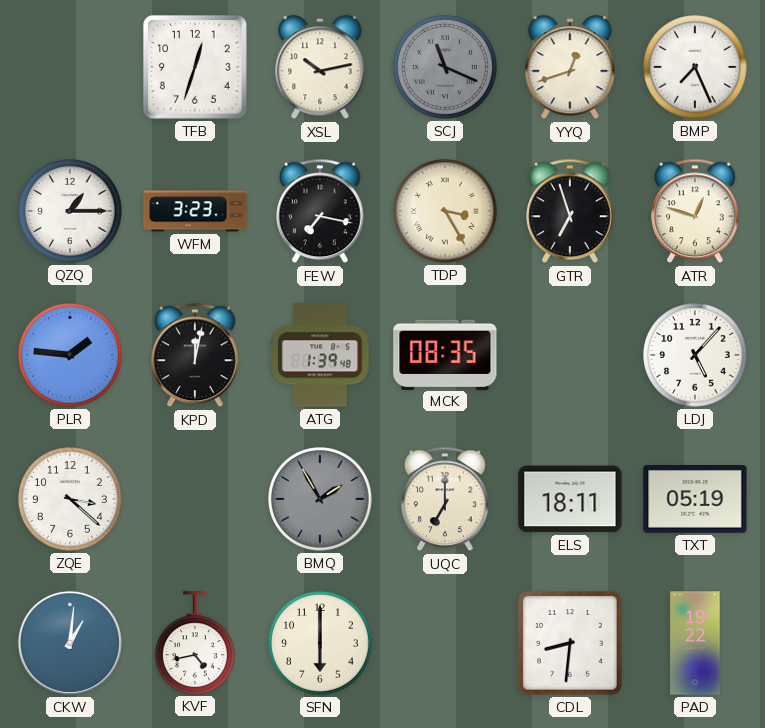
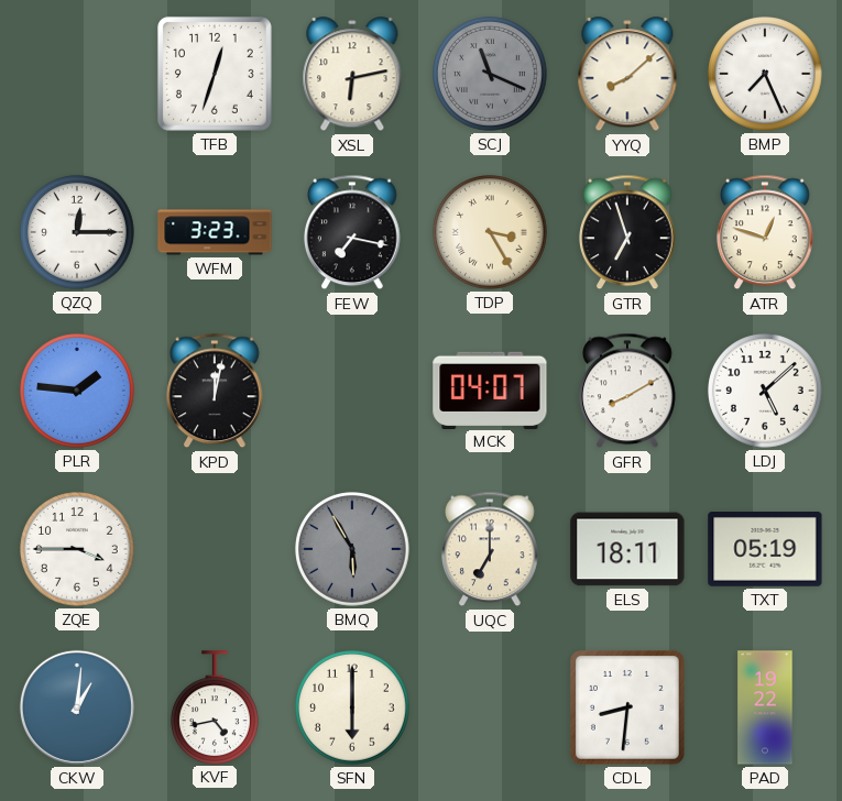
XSL: 10:13 -> 6:13 (352, 75)
YYQ: 12:42 -> 8:08 (627, 75)
QZQ: 1:15 -> 12:15 (77, 232)
ATG: 1:39 -> none (320, 355)
MCK: 08:35 -> 04:07 (490, 389)
GFR: none -> 8:10 (628, 391)
LDJ: 5:07 -> 5:08 (765, 391)
ZQE: 3:22 -> 3:45 (77, 549)
BMQ: 1:55 -> 5:55 (352, 549)
